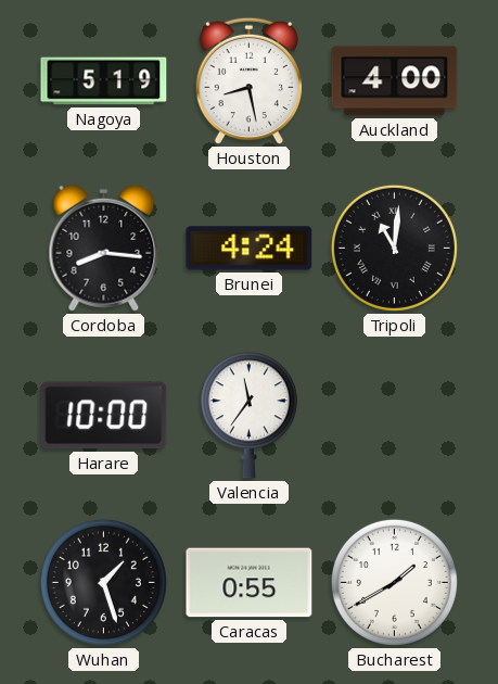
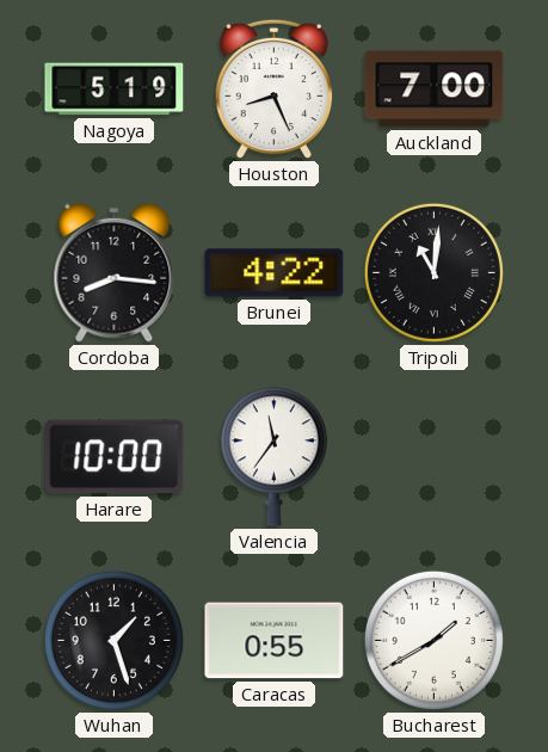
Houston: 8:28 -> 8:26 (275, 90)
Auckland: 4:00 -> 7:00 (435, 90)
Brunei: 4:24 -> 4:22 (275, 273)
